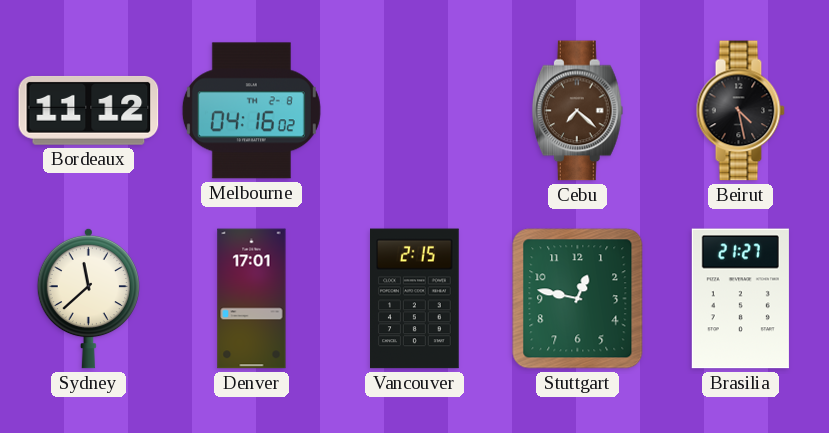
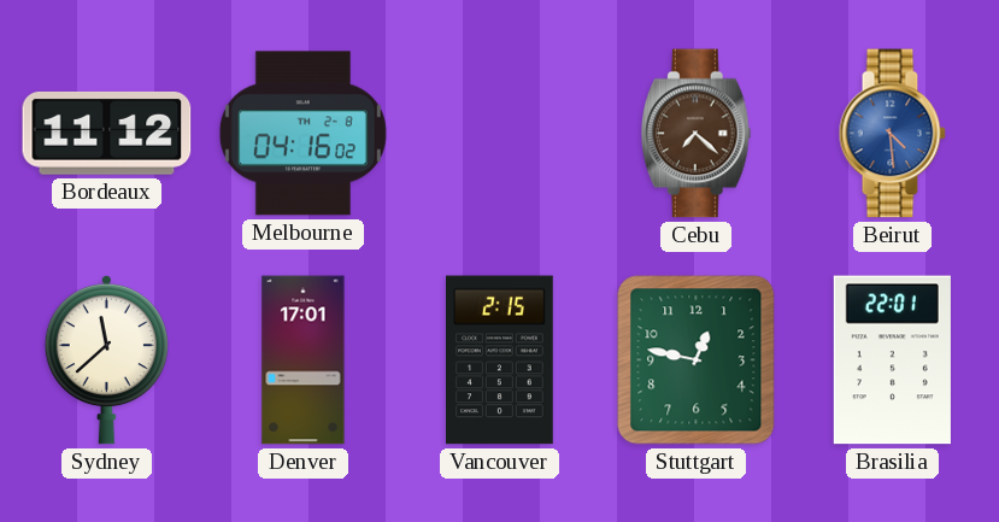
Beirut: 4:28 -> 4:29 (892, 134)
Beirut dial: black -> blue (892, 134)
Brasilia: 21:27 -> 22:01 (892, 360)
